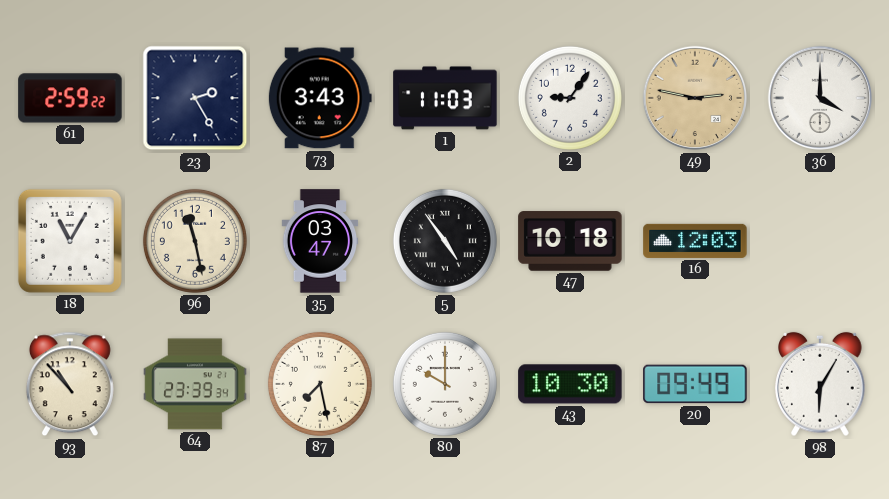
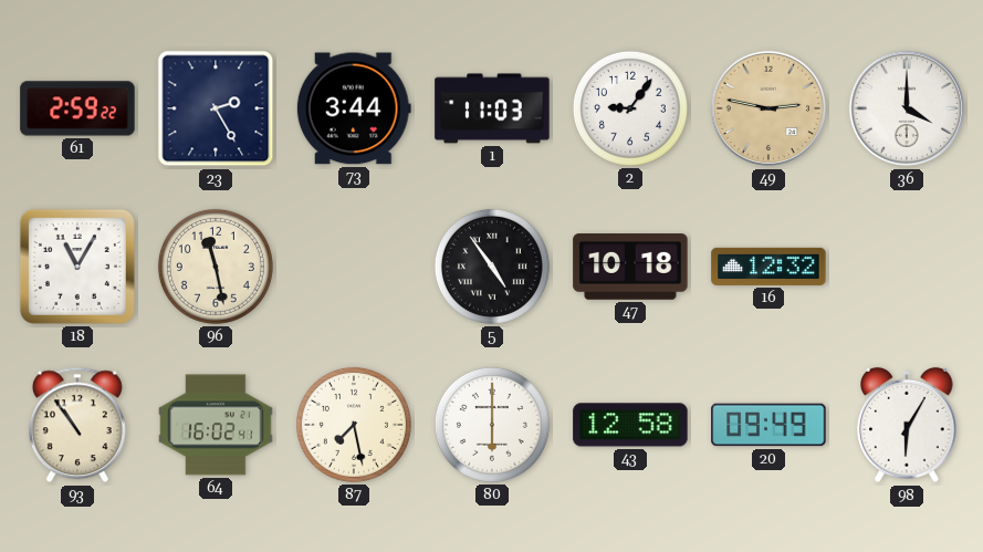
73: 3:43 -> 3:44 (354, 108)
35: 03:47 -> none (320, 241)
16: 12:03 -> 12:32 (768, 267)
93: 10:53 -> 10:54 (77, 425)
64: 23:39 -> 16:02 (216, 425)
80: 10:00 -> 6:00 (492, 425)
43: 10:30 -> 12:58 (630, 425)
